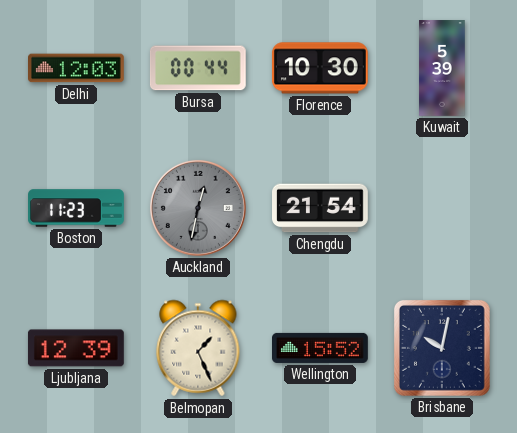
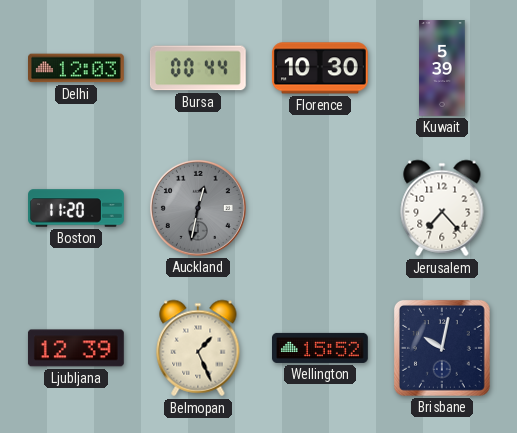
Boston: 11:23 -> 11:20 (76, 208)
Chengdu: 21:54 -> none (321, 208)
Jerusalem: none -> 7:23 (442, 208)
